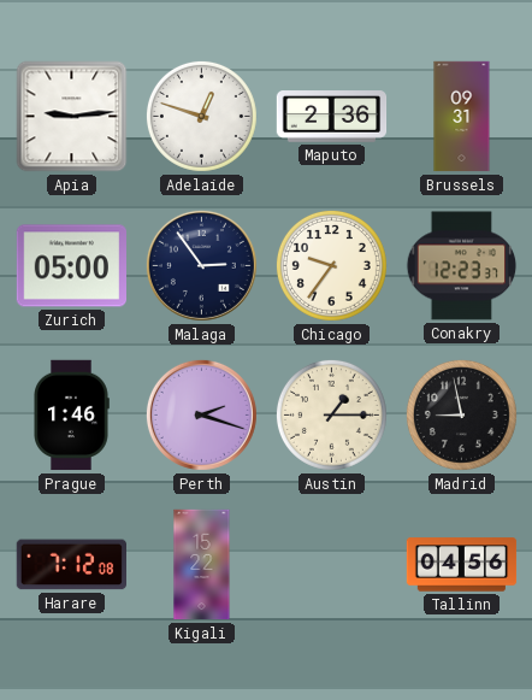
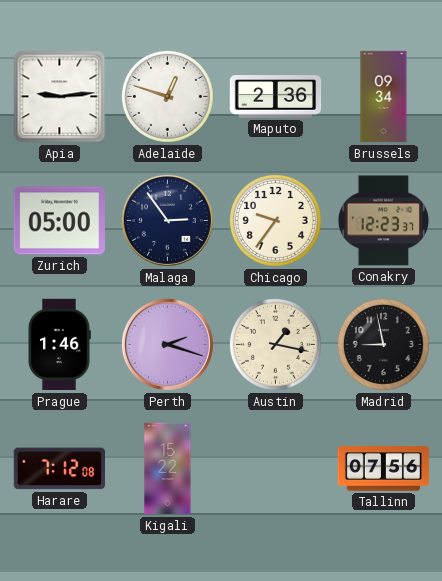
Brussels: 09:31 -> 09:34 (384, 97)
Austin: 1:15 -> 1:17 (275, 344)
Tallinn: 04:56 -> 07:56 (384, 469)
